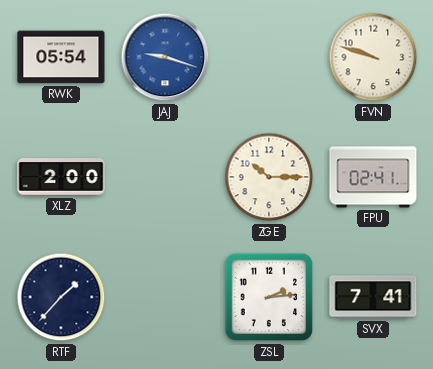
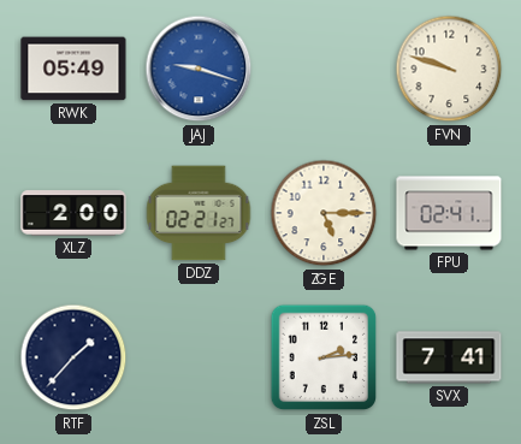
RWK: 05:54 -> 05:49 (73, 69)
DDZ: none -> 02:21 (199, 213)
ZGE: 10:15 -> 5:15 (324, 213)
